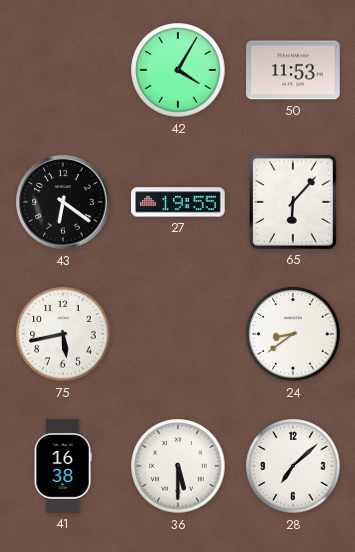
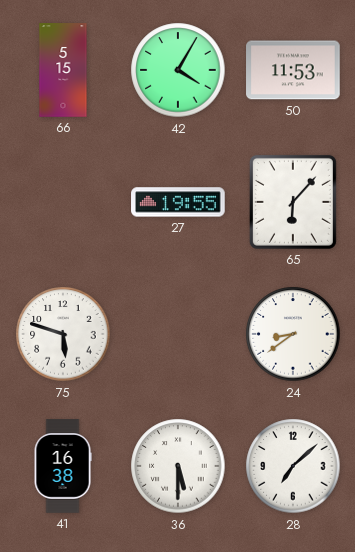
66: none -> 5:15 (63, 70)
43: 6:21 -> none (63, 202)
75: 5:43 -> 5:48 (63, 334)
